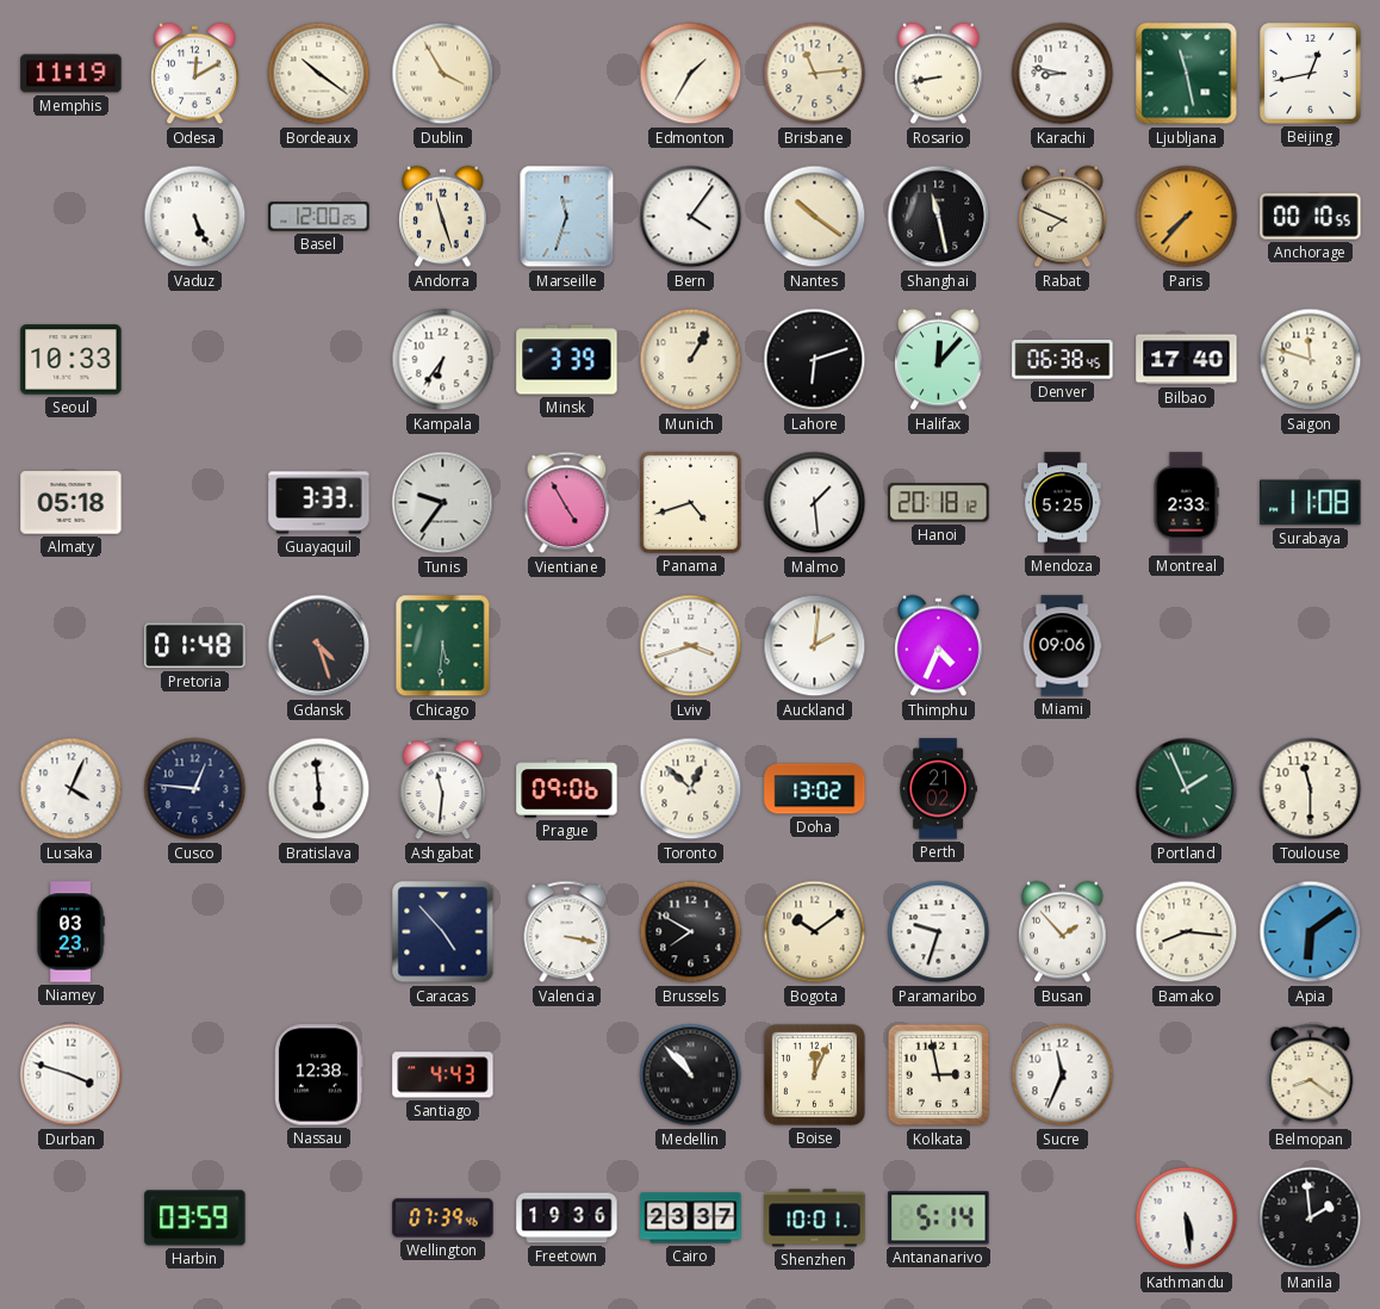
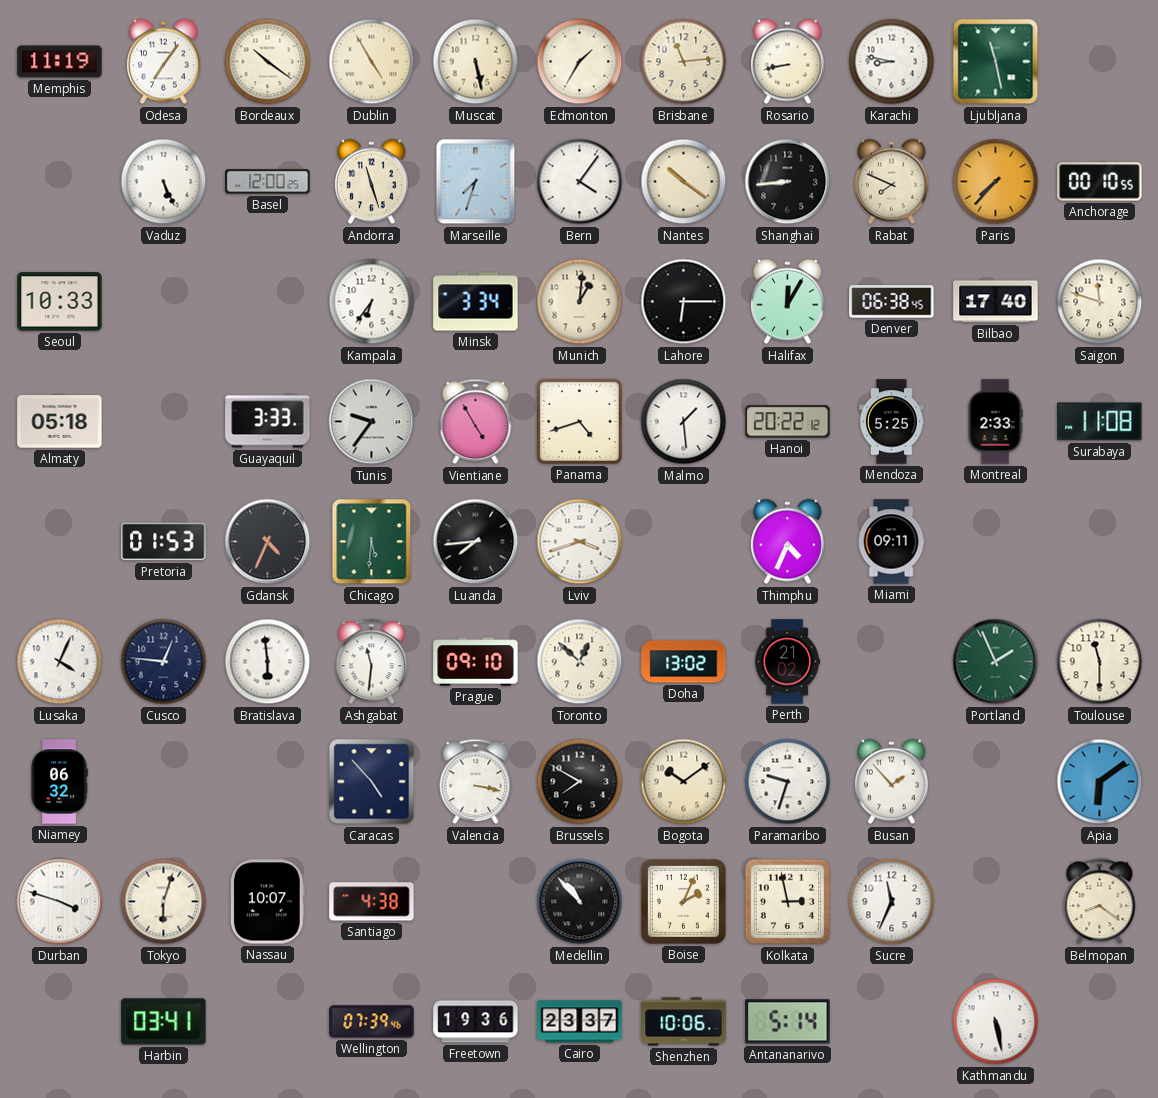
Odesa: 12:10 -> 7:06 (164, 62)
Dublin: 3:55 -> 4:55 (372, 62)
Muscat: none -> 5:28 (476, 62)
Beijing: 12:43 -> none (1311, 74)
Marseille: 11:33 -> 7:33 (476, 182)
Shanghai: 11:28 -> 8:44 (788, 182)
Minsk: 3:39 -> 3:34 (476, 302)
Munich: 1:05 -> 1:01 (580, 302)
Lahore: 6:12 -> 6:15 (684, 302)
Halifax: 12:07 -> 12:05 (788, 302)
Hanoi: 20:18 -> 20:22 (788, 422)
Pretoria: 01:48 -> 01:53 (164, 542)
Gdansk: 4:27 -> 4:34 (268, 542)
Luanda: none -> 7:44 (476, 542)
Auckland: 2:01 -> none (815, 646)
Miami: 09:06 -> 09:11 (891, 542)
Prague: 09:06 -> 09:10 (476, 662)
Niamey: 03:23 -> 06:32 (59, 782)
Bamako: 8:16 -> none (1187, 932)
Tokyo: none -> 6:03 (164, 902)
Nassau: 12:38 -> 10:07 (267, 902)
Santiago: 4:43 -> 4:38 (372, 902)
Boise: 12:04 -> 2:04 (683, 901)
Harbin: 03:59 -> 03:41 (164, 1022)
Shenzhen: 10:01 -> 10:06 (684, 1022)
Kathmandu: 5:29 -> 5:28 (996, 1022)
Manila: 1:59 -> none (1311, 1218)
